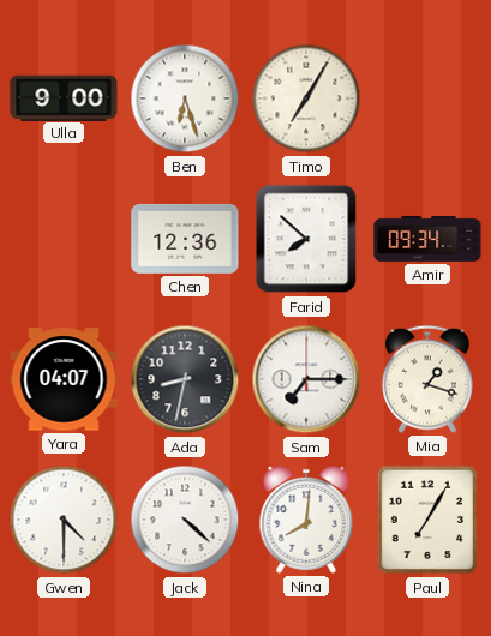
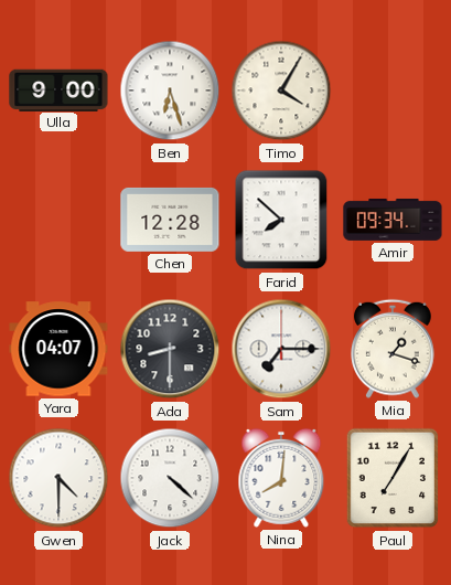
Timo: 7:05 -> 4:05 (281, 91)
Chen: 12:36 -> 12:28 (170, 220)
Ada: 8:32 -> 8:30 (170, 349)
